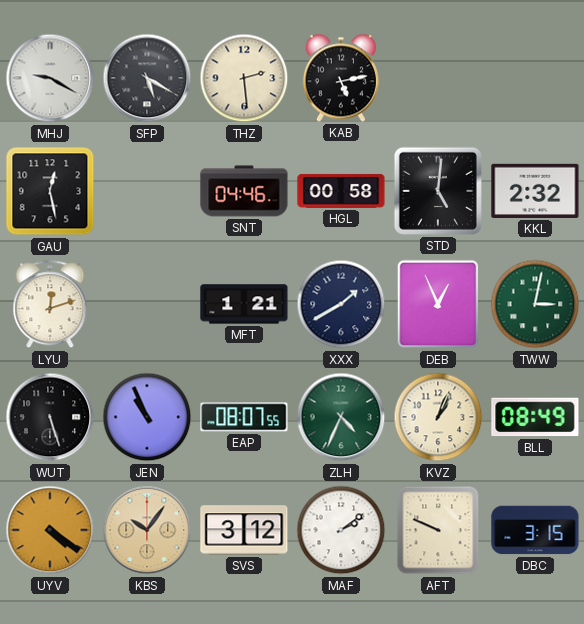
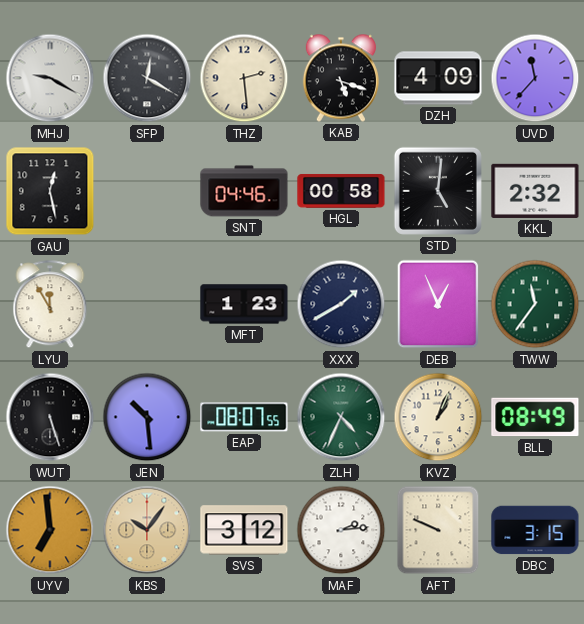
SFP: 5:20 -> 12:20 (147, 78)
KAB: 5:13 -> 5:18 (341, 78)
DZH: none -> 4:09 (438, 78)
UVD: none -> 11:37 (535, 78)
LYU: 12:12 -> 11:55 (50, 305)
MFT: 1:21 -> 1:23 (244, 304)
TWW: 3:02 -> 11:36 (535, 304)
JEN: 10:56 -> 10:29 (147, 417)
UYV: 4:21 -> 6:59 (50, 530)
MAF: 2:09 -> 2:14 (341, 530)
